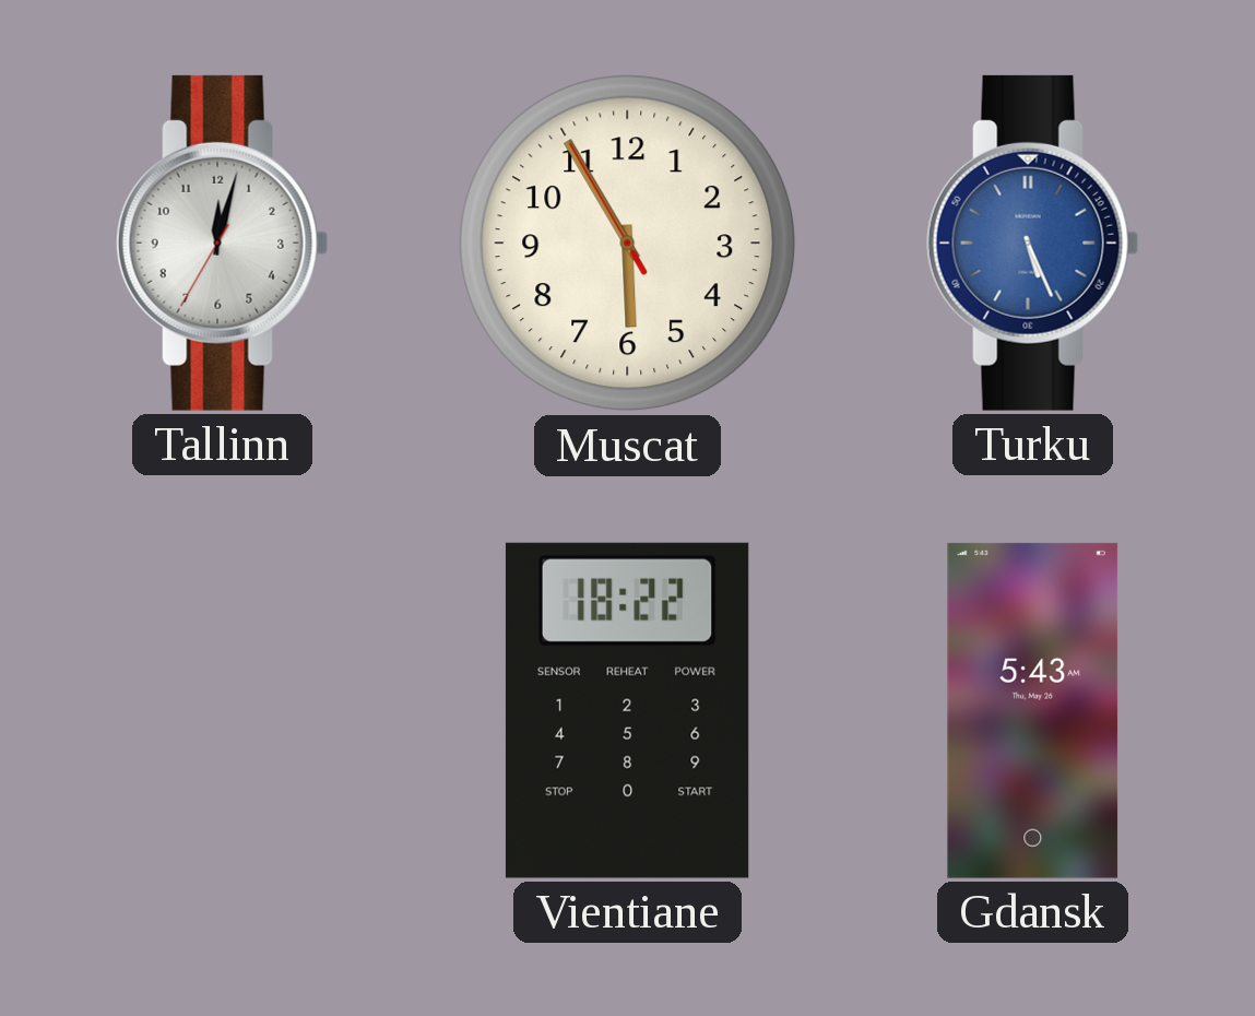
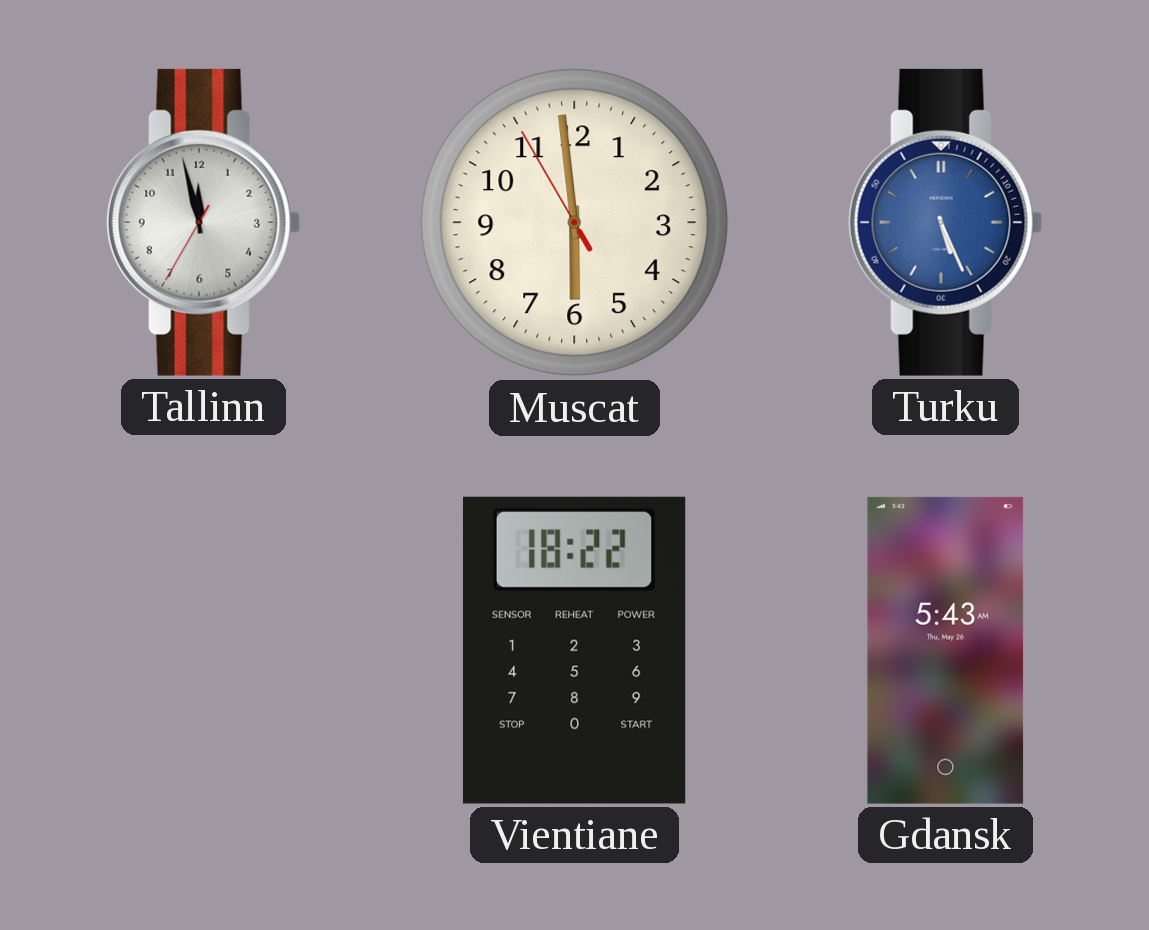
Tallinn: 12:02 -> 11:57 (204, 222)
Muscat: 5:54 -> 5:58 (575, 223)
